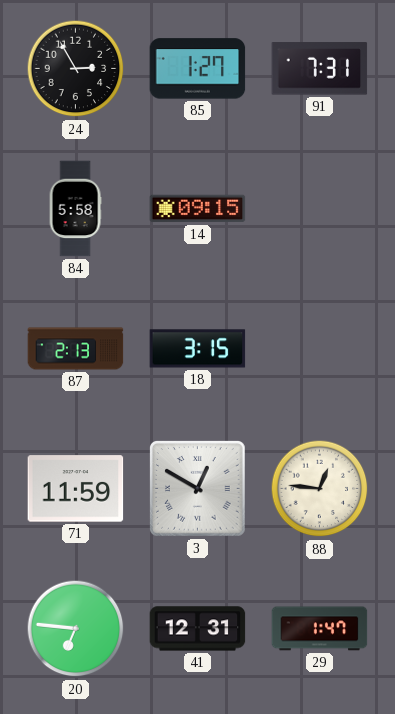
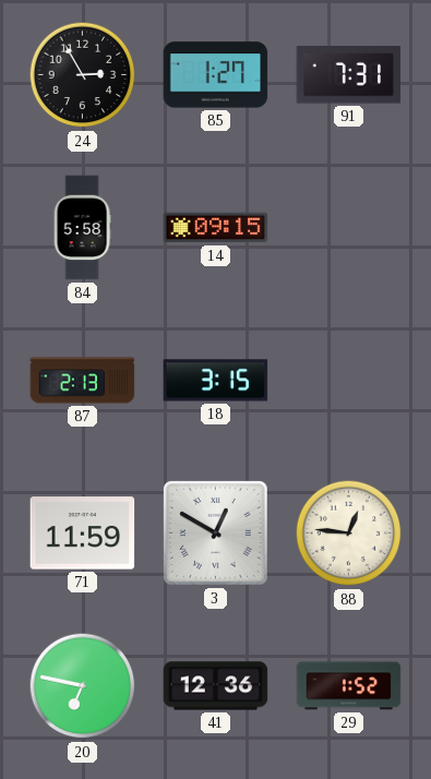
20: 6:46 -> 6:47 (83, 686)
41: 12:31 -> 12:36 (216, 686)
29: 1:47 -> 1:52 (349, 686)
